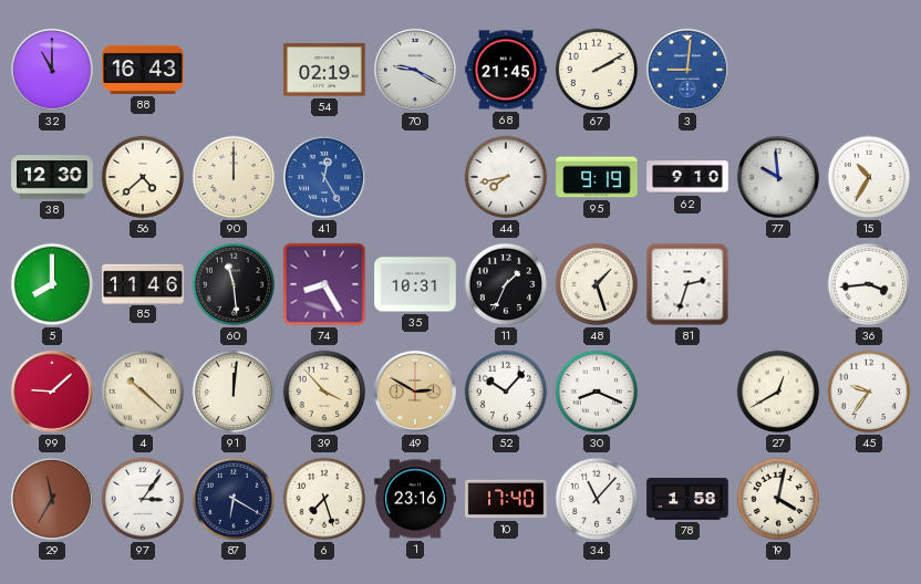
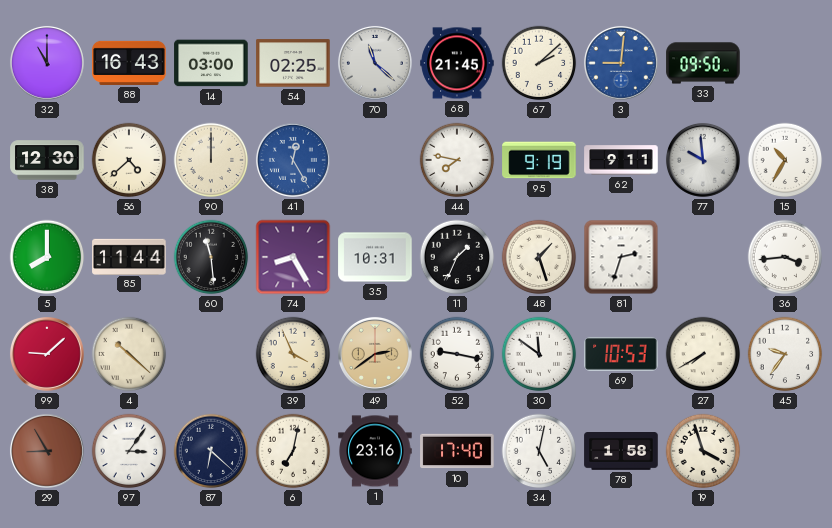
14: none -> 03:00 (211, 63)
54: 02:19 -> 02:25 (293, 63)
70: 9:20 -> 11:22 (375, 63)
67: 2:10 -> 2:08 (539, 63)
33: none -> 09:50 (703, 63)
44: 7:43 -> 7:47 (457, 160)
62: 9:10 -> 9:11 (621, 160)
85: 11:46 -> 11:44 (129, 256)
91: 12:01 -> none (234, 392)
39: 3:53 -> 3:56 (293, 354)
49: 2:50 -> 2:39 (375, 354)
52: 10:07 -> 9:17 (457, 354)
30: 8:19 -> 11:51 (539, 354)
69: none -> 10:53 (621, 354)
27: 12:40 -> 7:40 (703, 354)
29: 11:35 -> 8:55 (47, 451)
87: 6:20 -> 6:22 (211, 451)
6: 7:27 -> 7:02 (293, 451)
34: 11:07 -> 5:02 (539, 451)
19: 4:02 -> 3:57 (703, 451)
